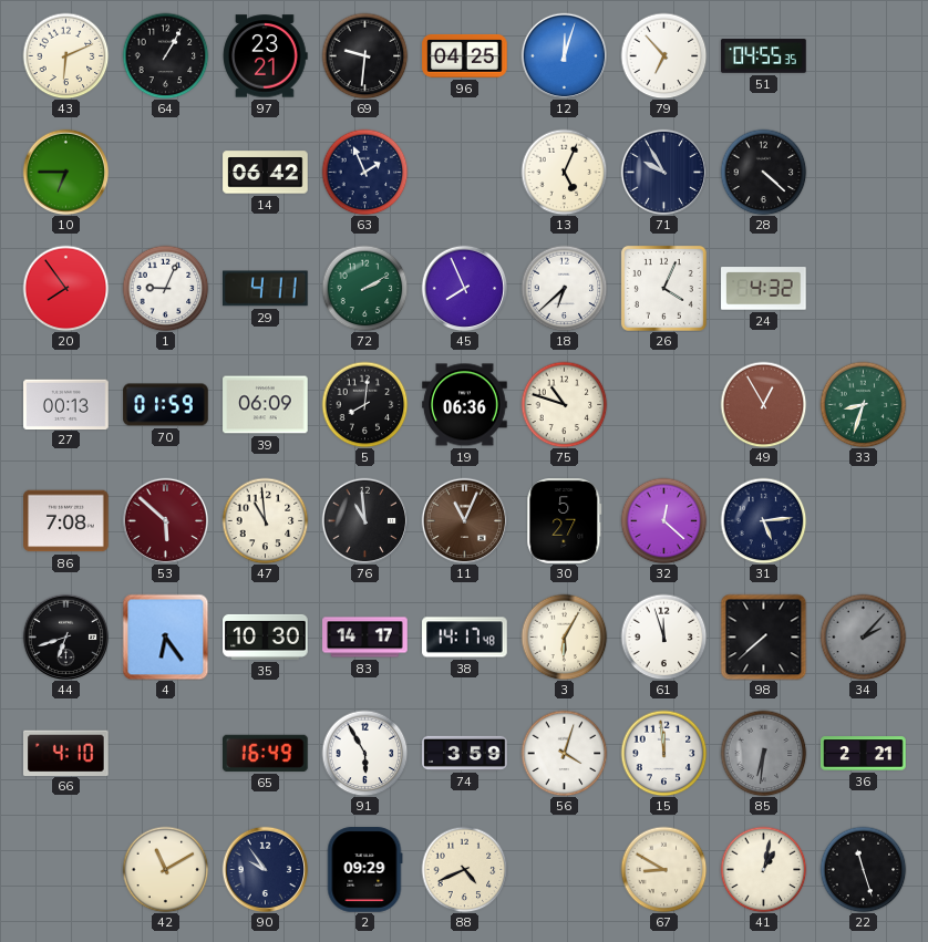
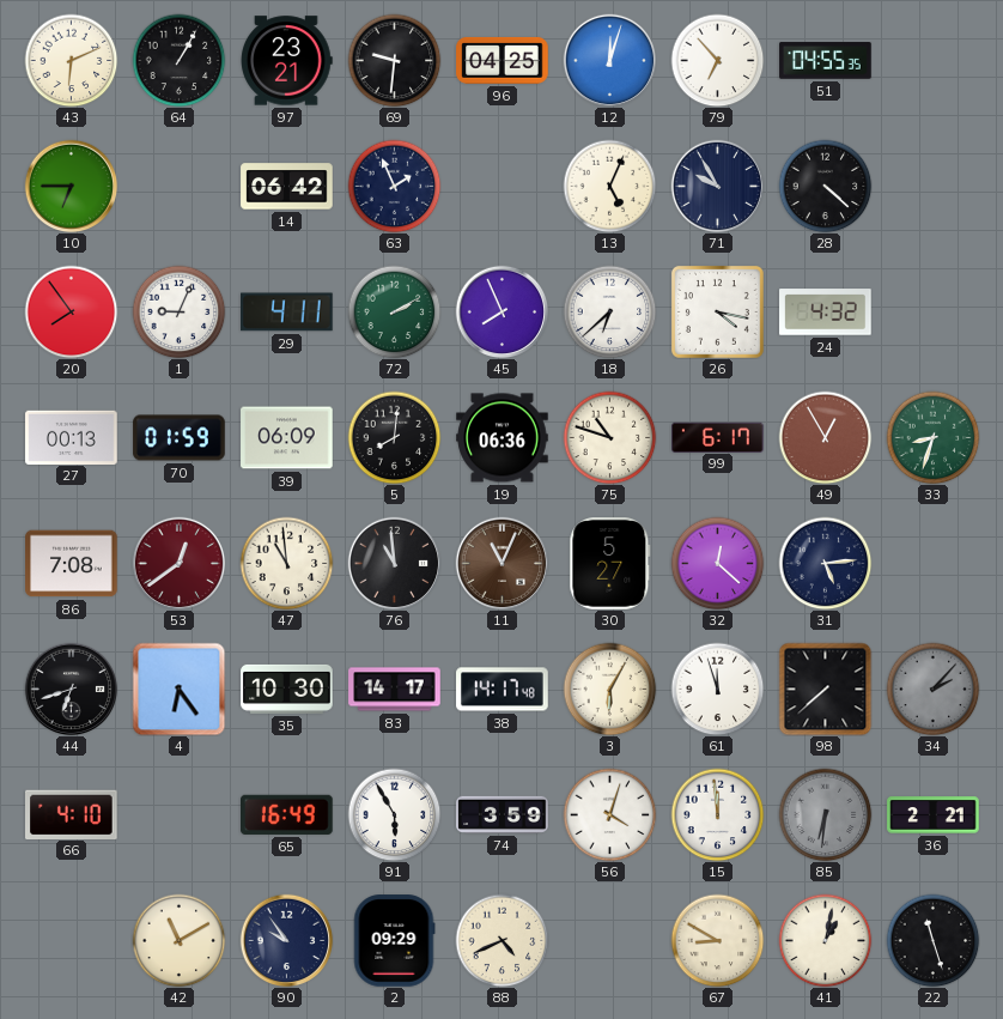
26: 4:04 -> 4:17 (717, 311)
99: none -> 6:17 (718, 437)
53: 5:52 -> 12:39 (178, 563)
